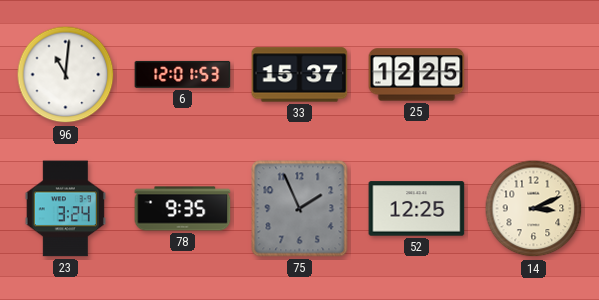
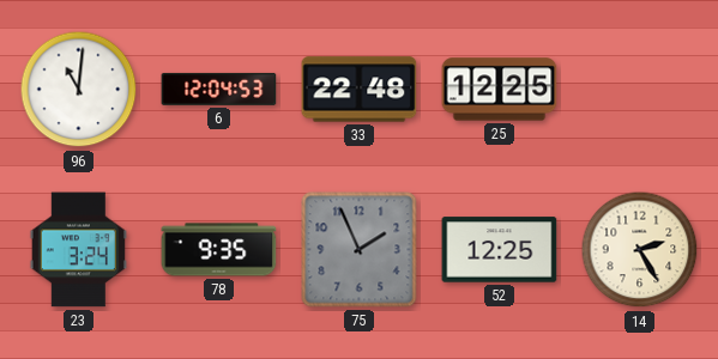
6: 12:01 -> 12:04 (219, 89)
33: 15:37 -> 22:48 (360, 90)
14: 3:11 -> 2:25 (640, 250)
